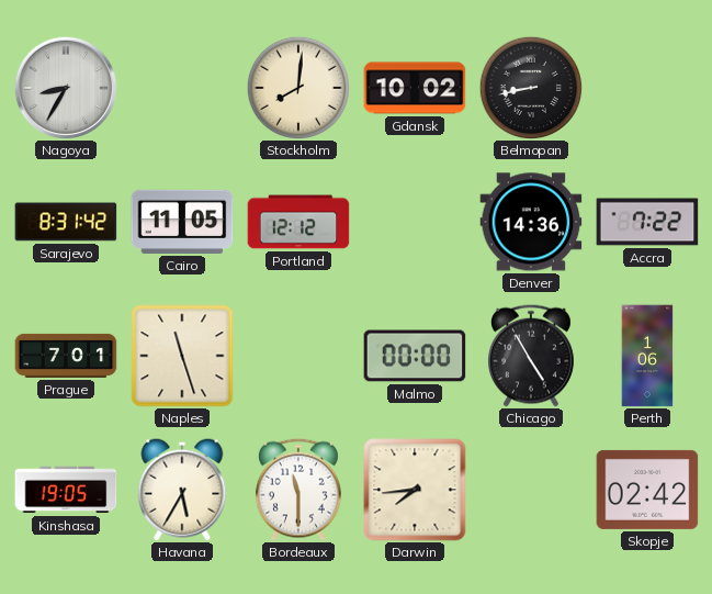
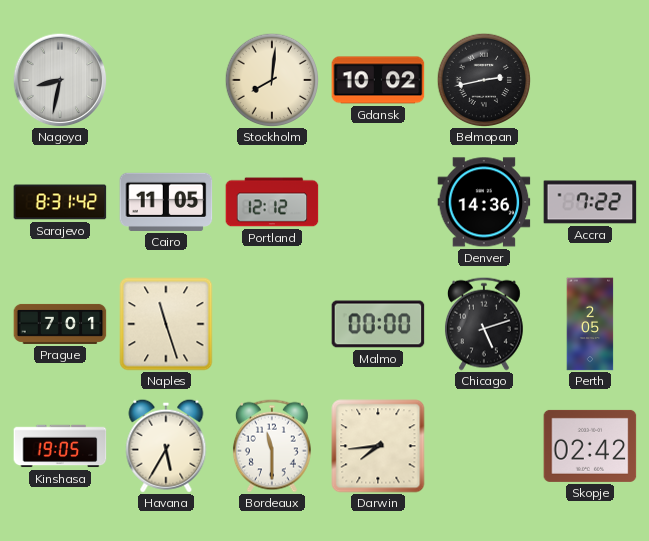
Nagoya: 8:35 -> 8:32 (60, 80)
Belmopan: 8:43 -> 2:43 (484, 80)
Chicago: 4:55 -> 5:12 (484, 324)
Perth: 1:06 -> 2:05 (590, 324)
